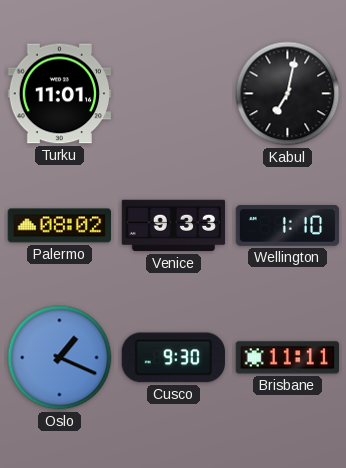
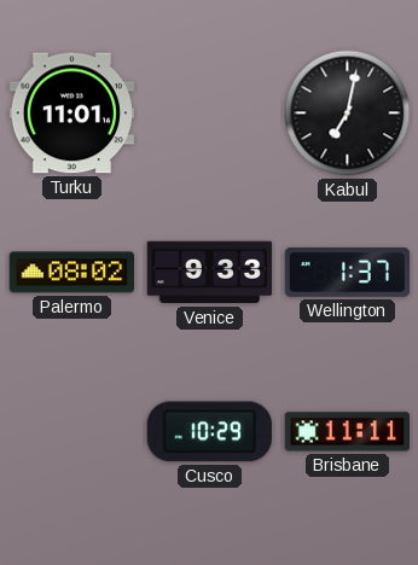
Wellington: 1:10 -> 1:37 (348, 273)
Oslo: 1:19 -> none (60, 358)
Cusco: 9:30 -> 10:29 (209, 432)
